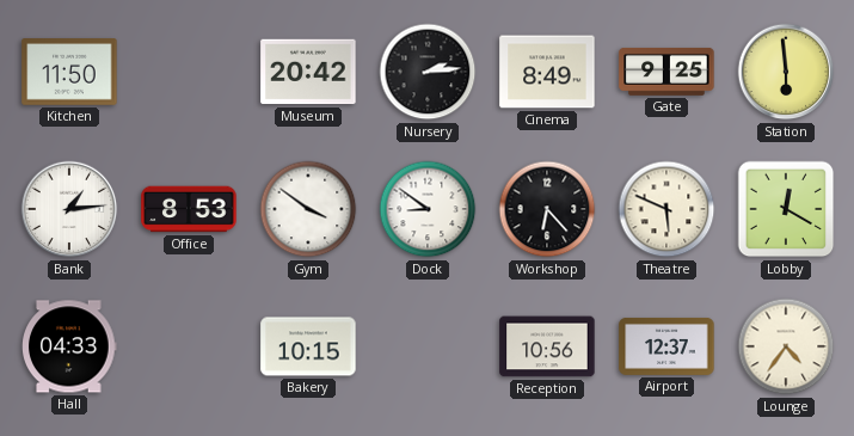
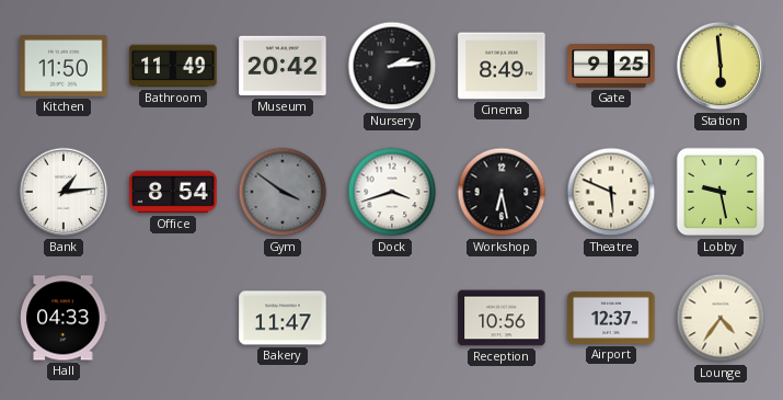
Bathroom: none -> 11:49 (173, 66)
Office: 8:53 -> 8:54 (173, 192)
Gym dial: white -> grey (283, 192)
Dock: 8:51 -> 3:42 (392, 192)
Workshop: 6:23 -> 6:28 (502, 192)
Lobby: 12:20 -> 9:28 (721, 192)
Bakery: 10:15 -> 11:47 (283, 318)
